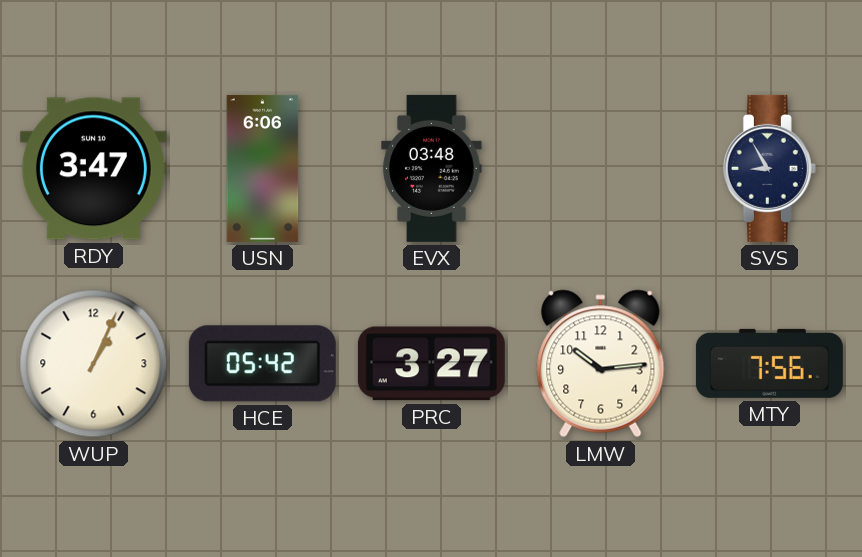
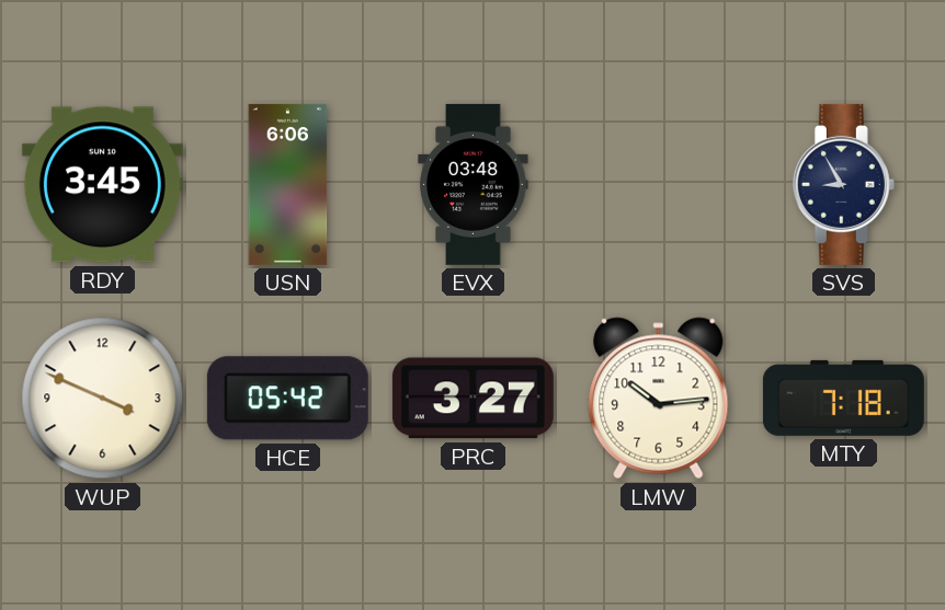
RDY: 3:47 -> 3:45 (102, 185)
WUP: 1:04 -> 3:49 (103, 399)
MTY: 7:56 -> 7:18 (843, 398)
